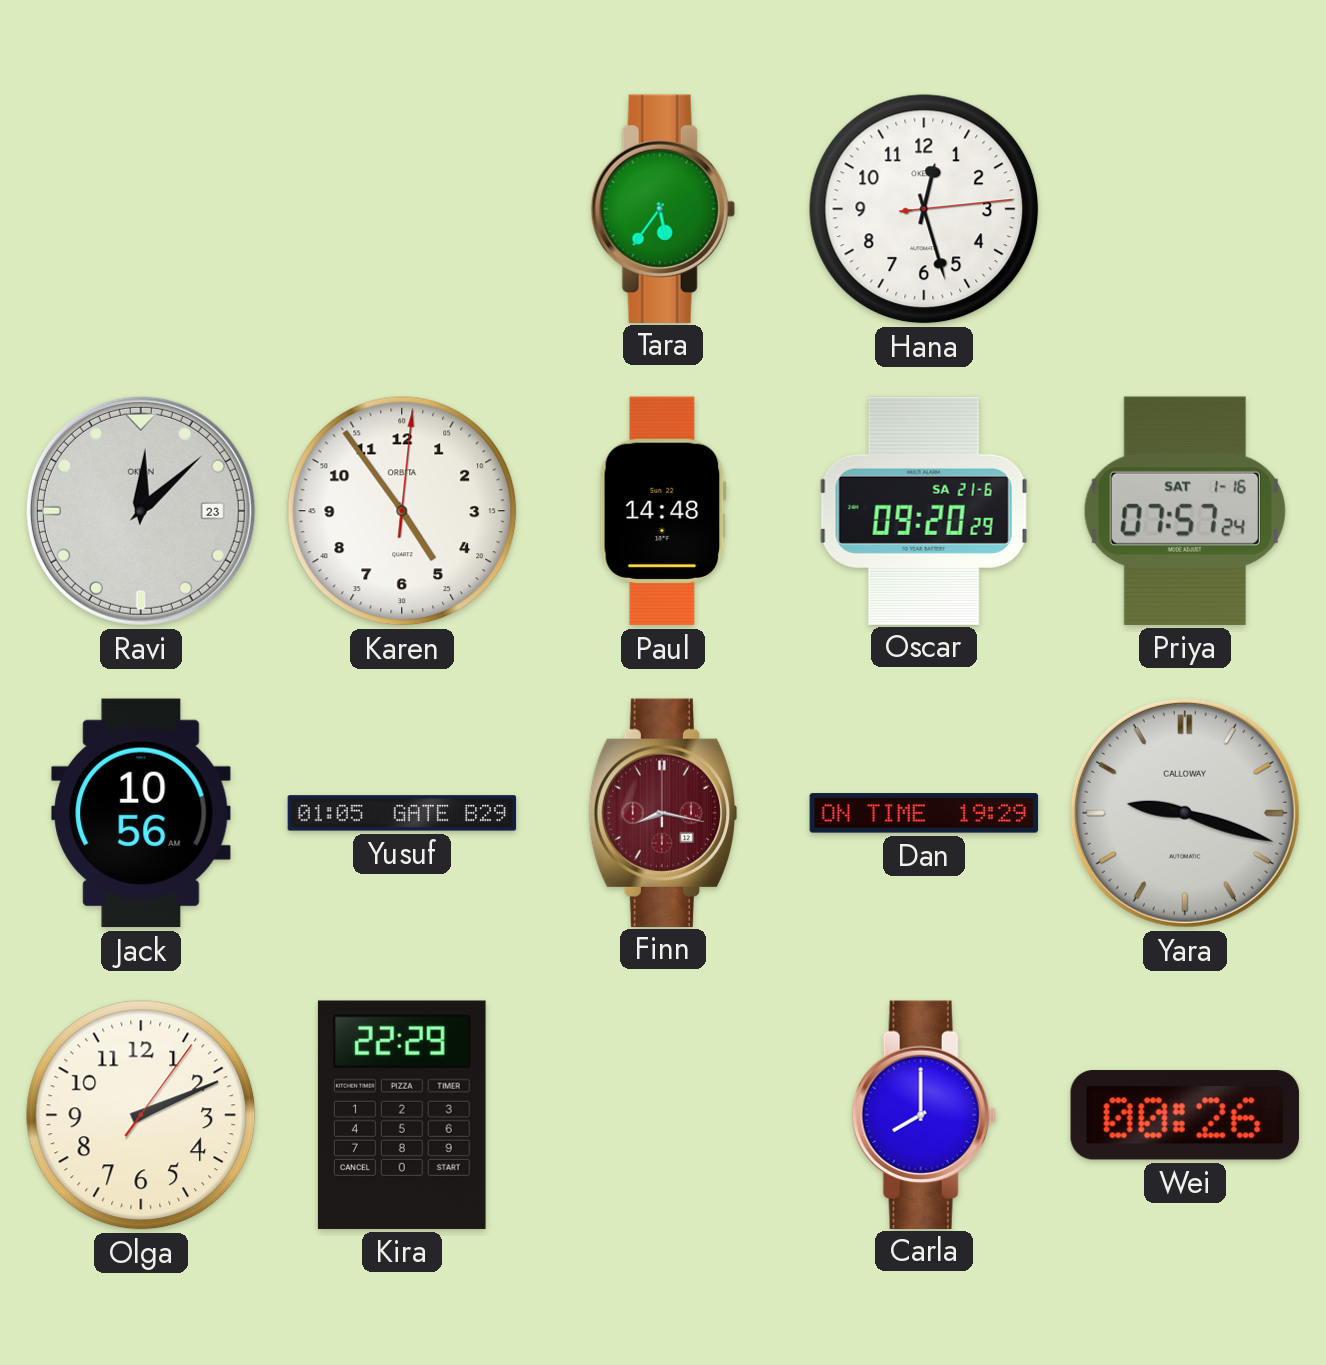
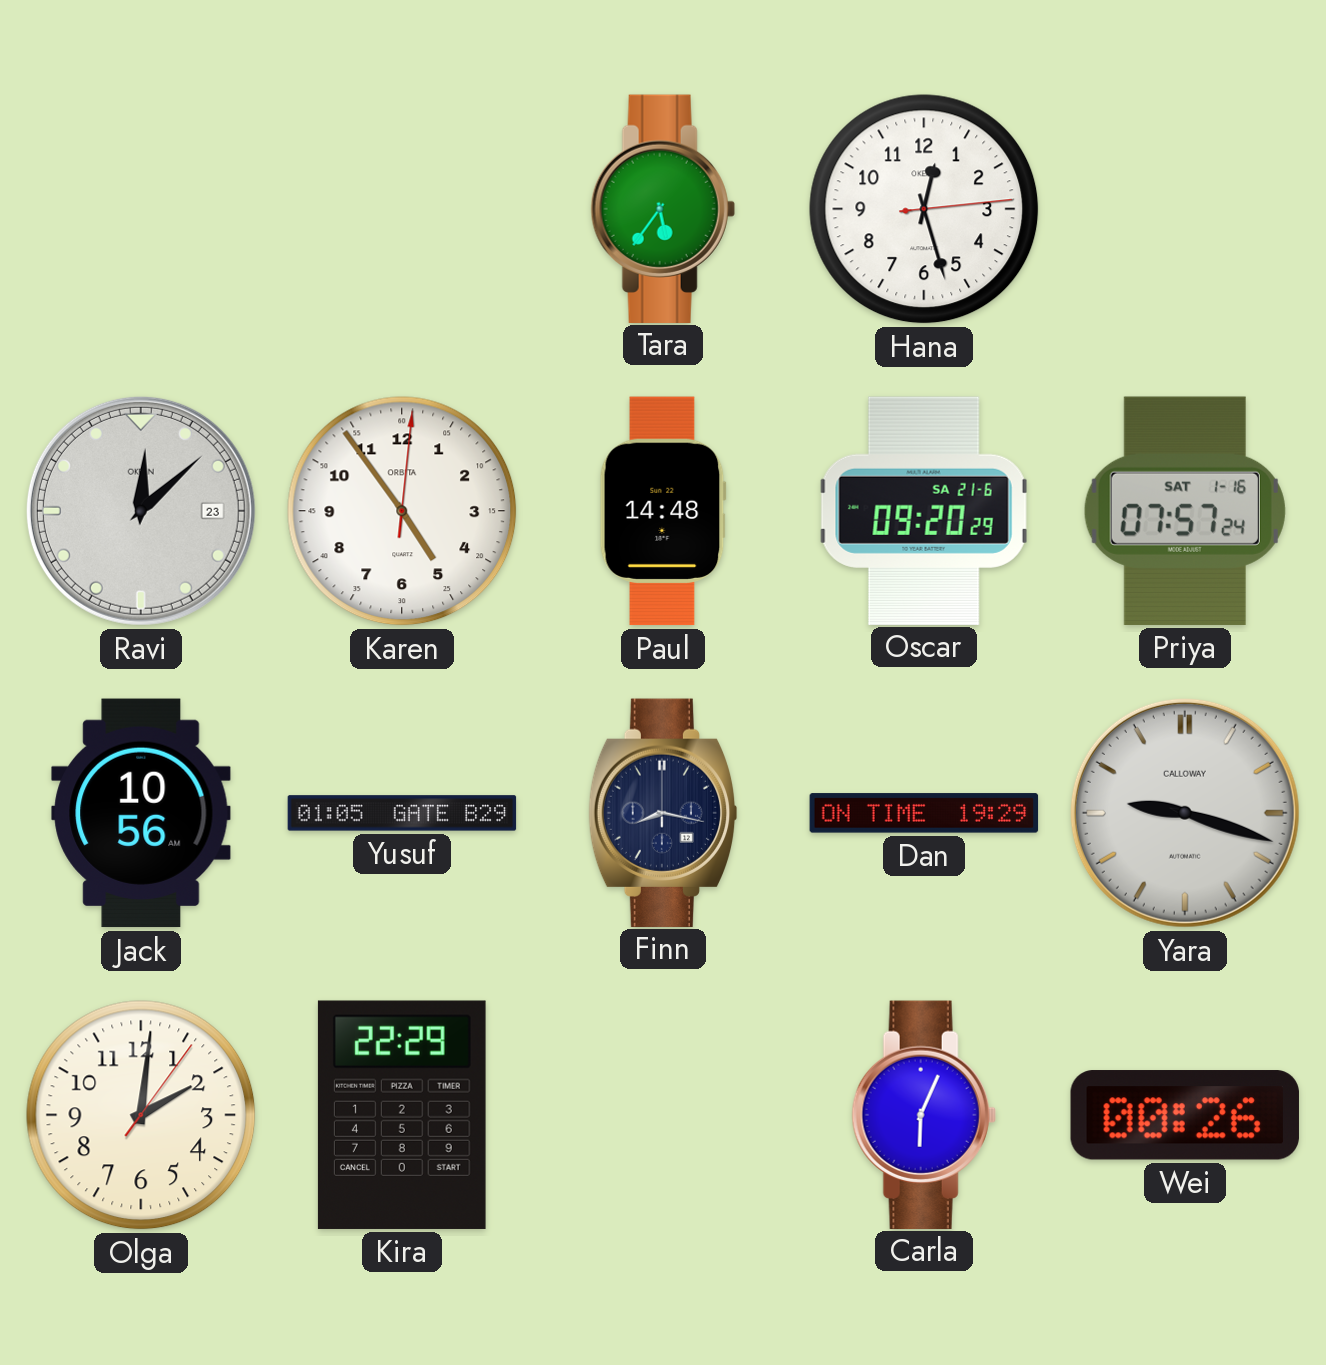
Finn dial: burgundy -> navy (663, 812)
Olga: 2:11 -> 2:01 (141, 1115)
Carla: 8:00 -> 6:04 (924, 1114)
